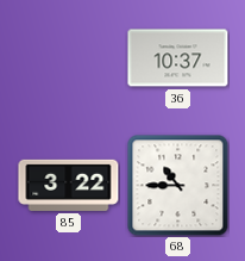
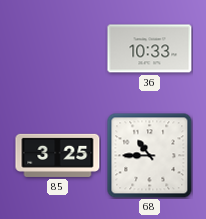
36: 10:37 -> 10:33 (150, 49)
85: 3:22 -> 3:25 (58, 155)
